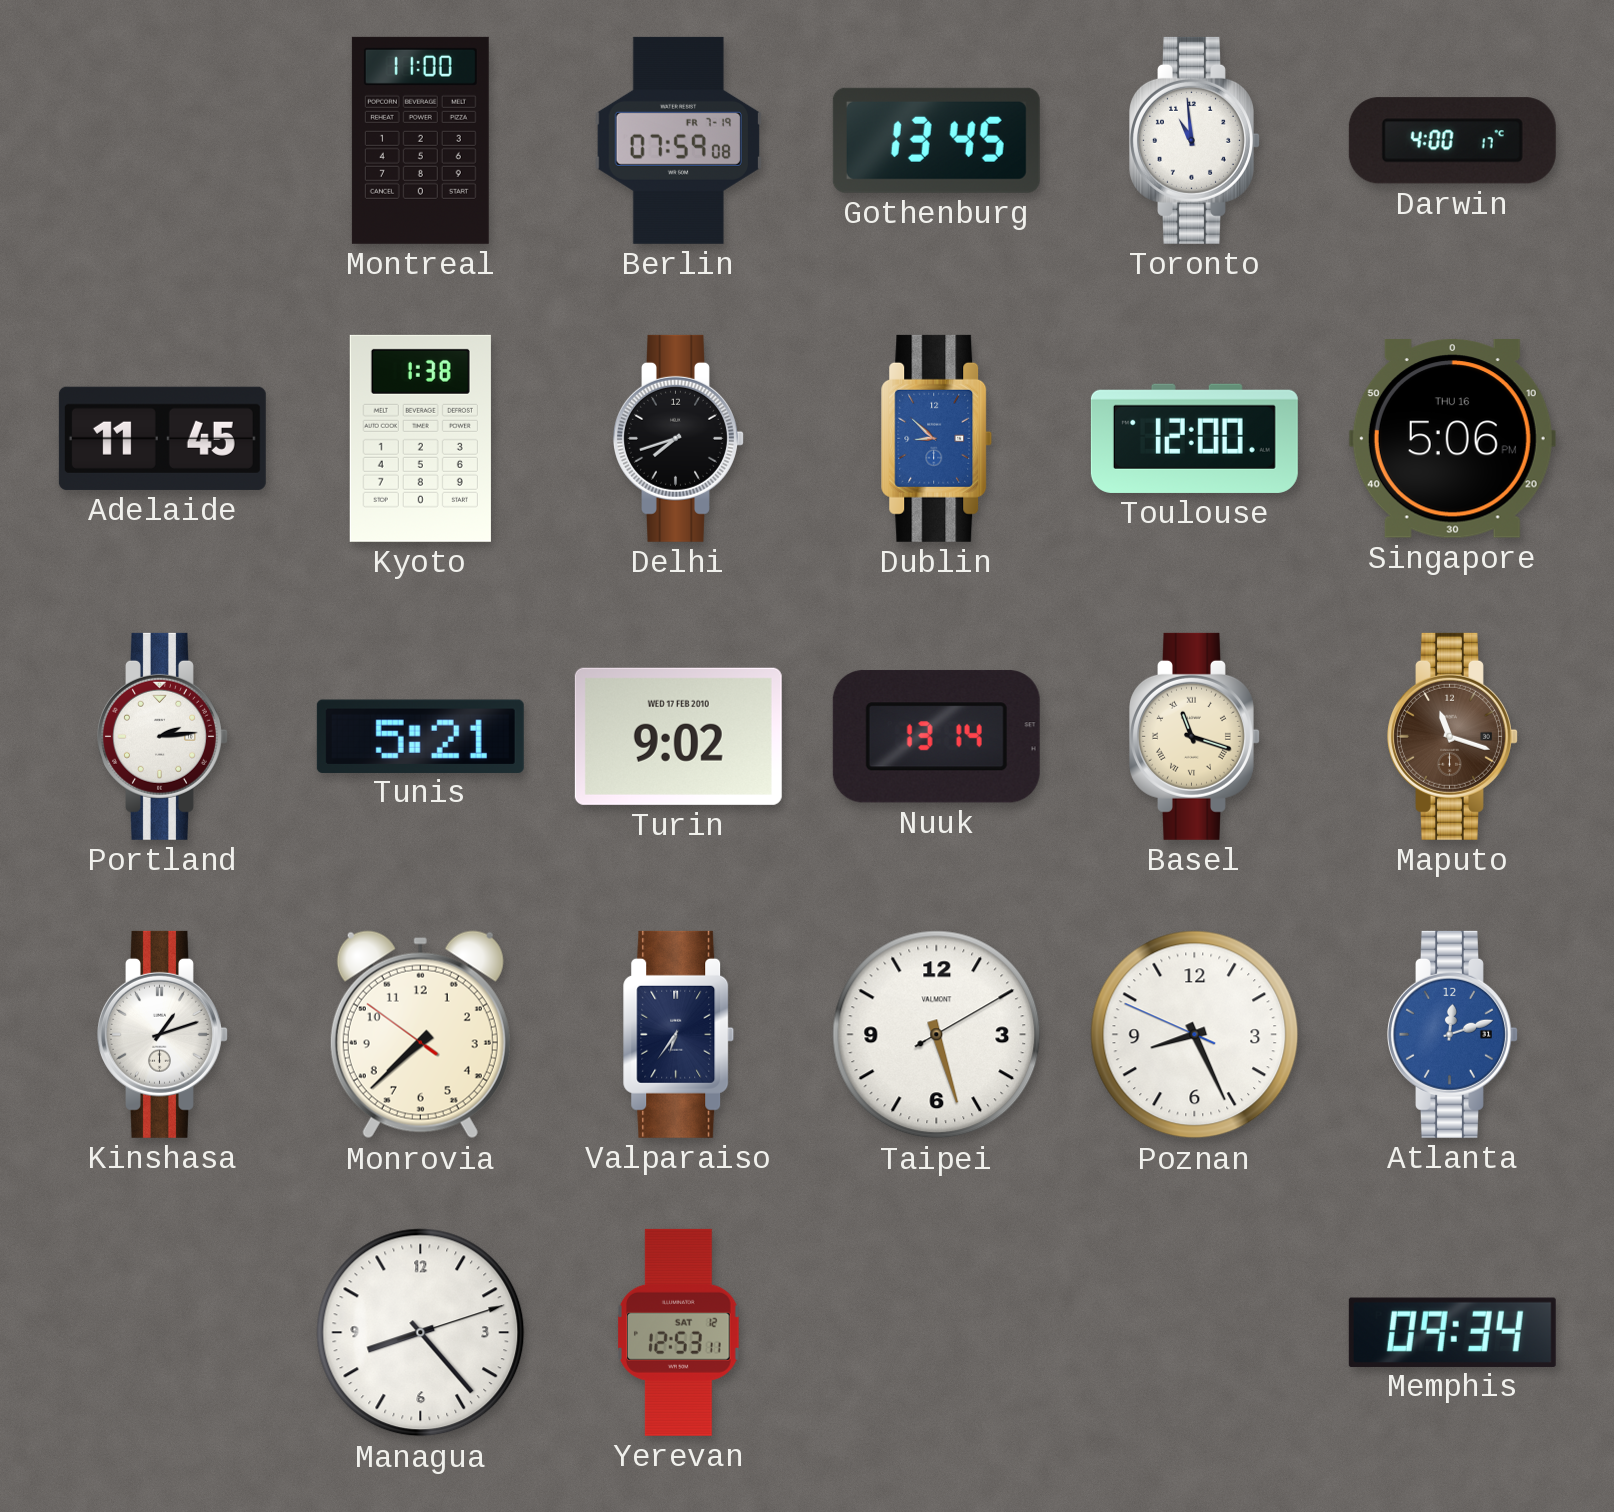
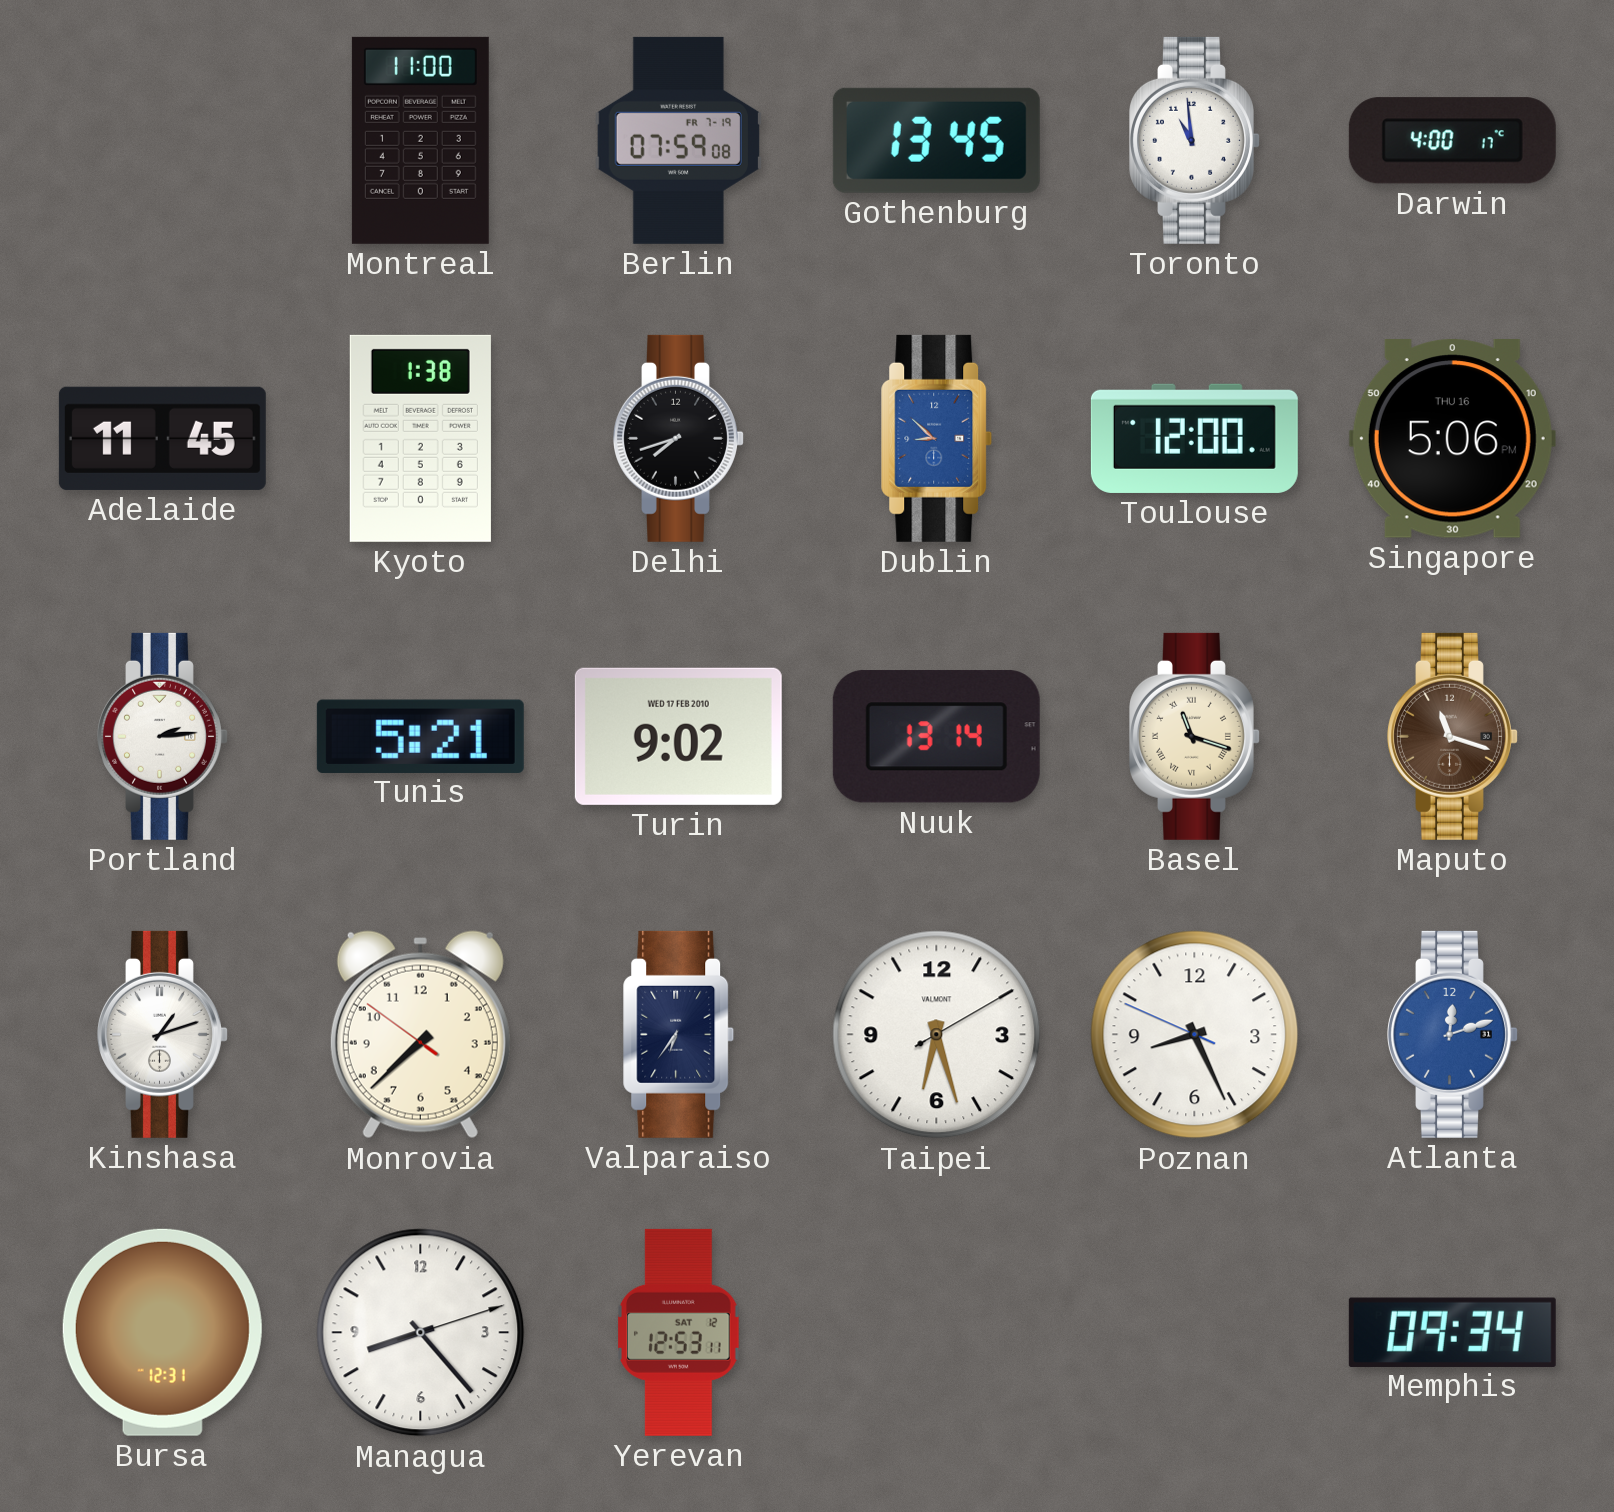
Taipei: 5:27 -> 6:27 (937, 1035)
Bursa: none -> 12:31 (162, 1332)
